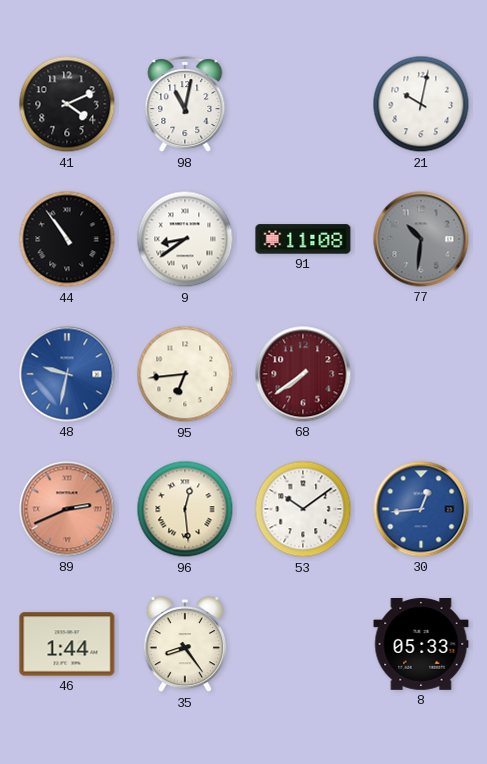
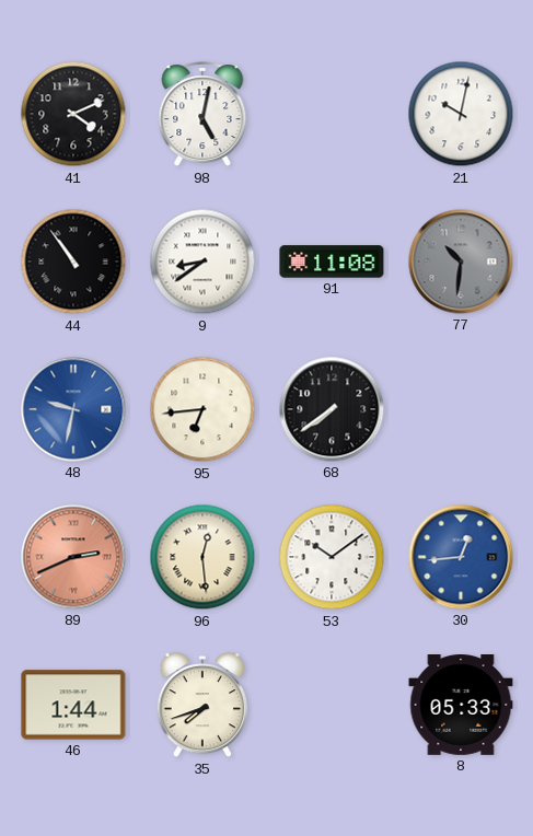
98: 11:02 -> 5:02 (202, 115)
68 dial: burgundy -> black (332, 409)
35: 8:24 -> 7:42 (202, 705)
